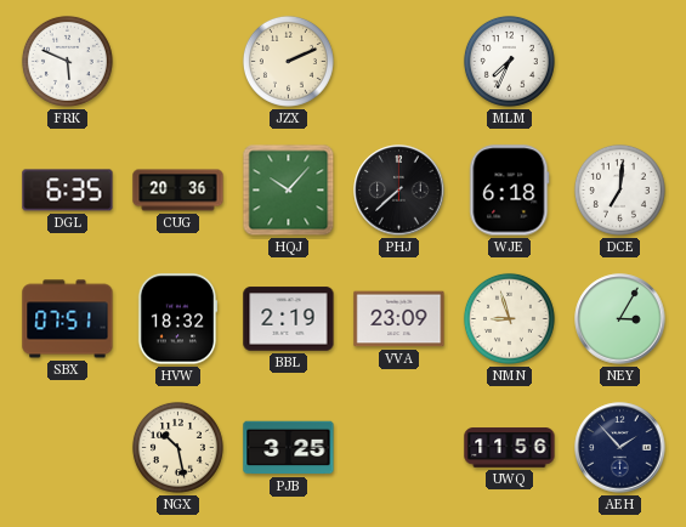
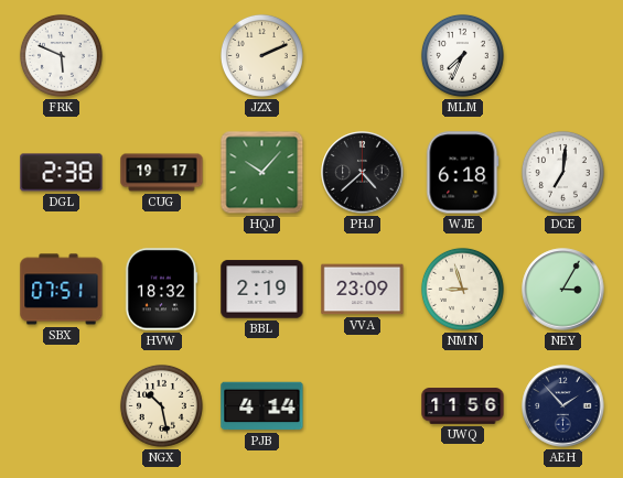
DGL: 6:35 -> 2:38 (62, 173)
CUG: 20:36 -> 19:17 (162, 173)
PHJ: 7:38 -> 4:38 (363, 173)
PJB: 3:25 -> 4:14 (262, 406)
